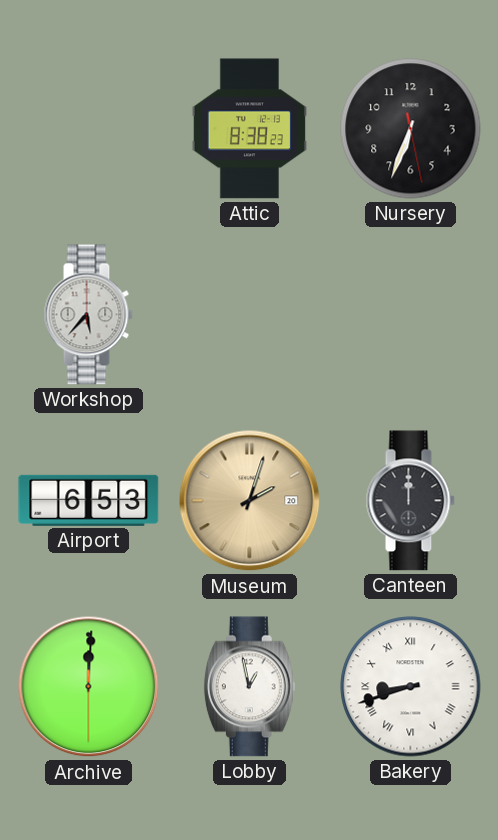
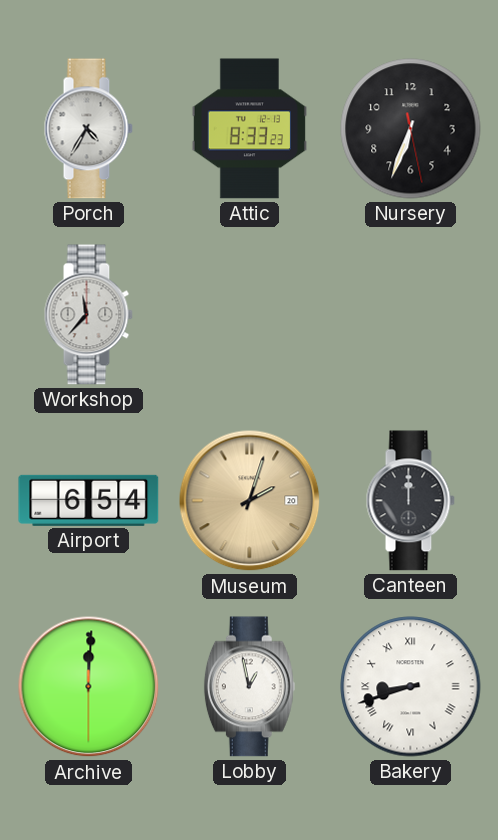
Porch: none -> 4:35 (88, 129)
Attic: 8:38 -> 8:33 (249, 129)
Workshop: 5:37 -> 11:37 (88, 315)
Airport: 6:53 -> 6:54 (89, 500)
